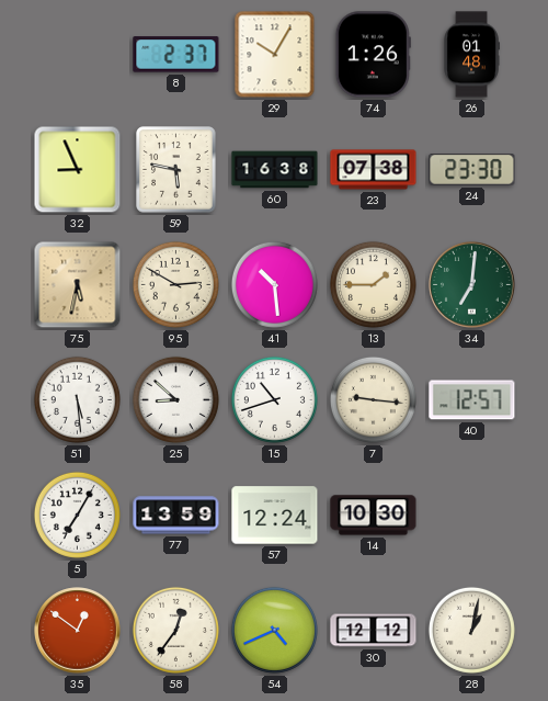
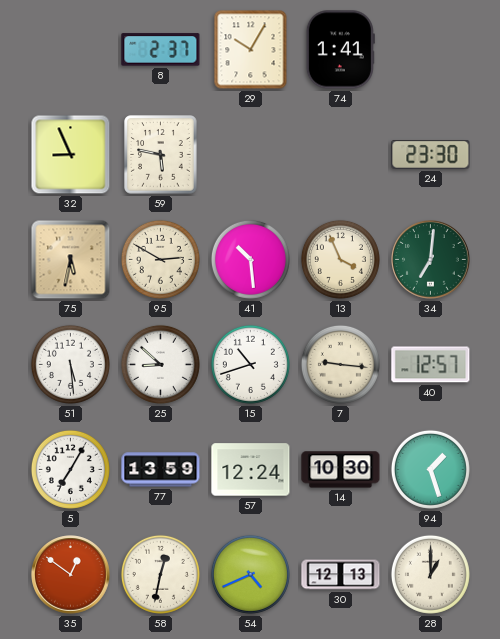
74: 1:26 -> 1:41 (340, 50)
26: 01:48 -> none (471, 55)
60: 16:38 -> none (275, 170)
23: 07:38 -> none (374, 170)
13: 1:45 -> 3:56 (340, 259)
94: none -> 1:27 (430, 469)
58: 12:36 -> 12:32 (160, 574)
30: 12:12 -> 12:13 (341, 575)
28: 1:02 -> 1:00 (430, 574)
